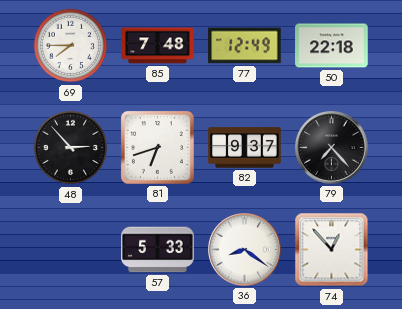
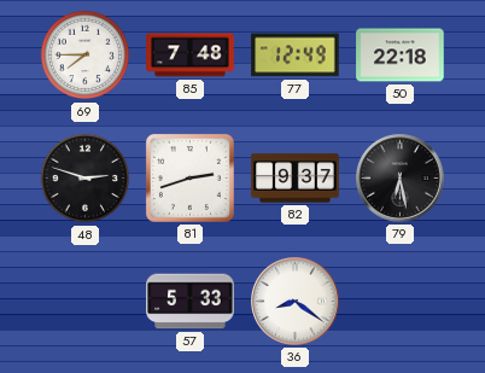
48: 2:53 -> 2:48 (86, 179)
81: 6:42 -> 2:42 (189, 177)
79: 7:23 -> 6:28 (401, 179)
74: 12:53 -> none (332, 250)
